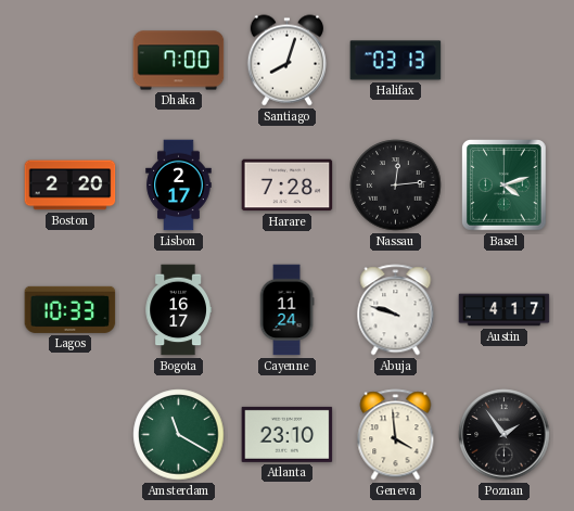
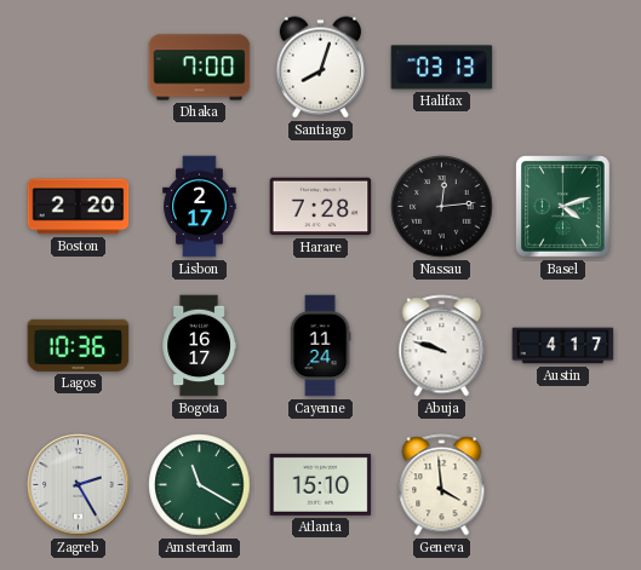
Lagos: 10:33 -> 10:36 (79, 345)
Zagreb: none -> 2:25 (79, 485)
Atlanta: 23:10 -> 15:10 (321, 484)
Poznan: 1:54 -> none (505, 435)
